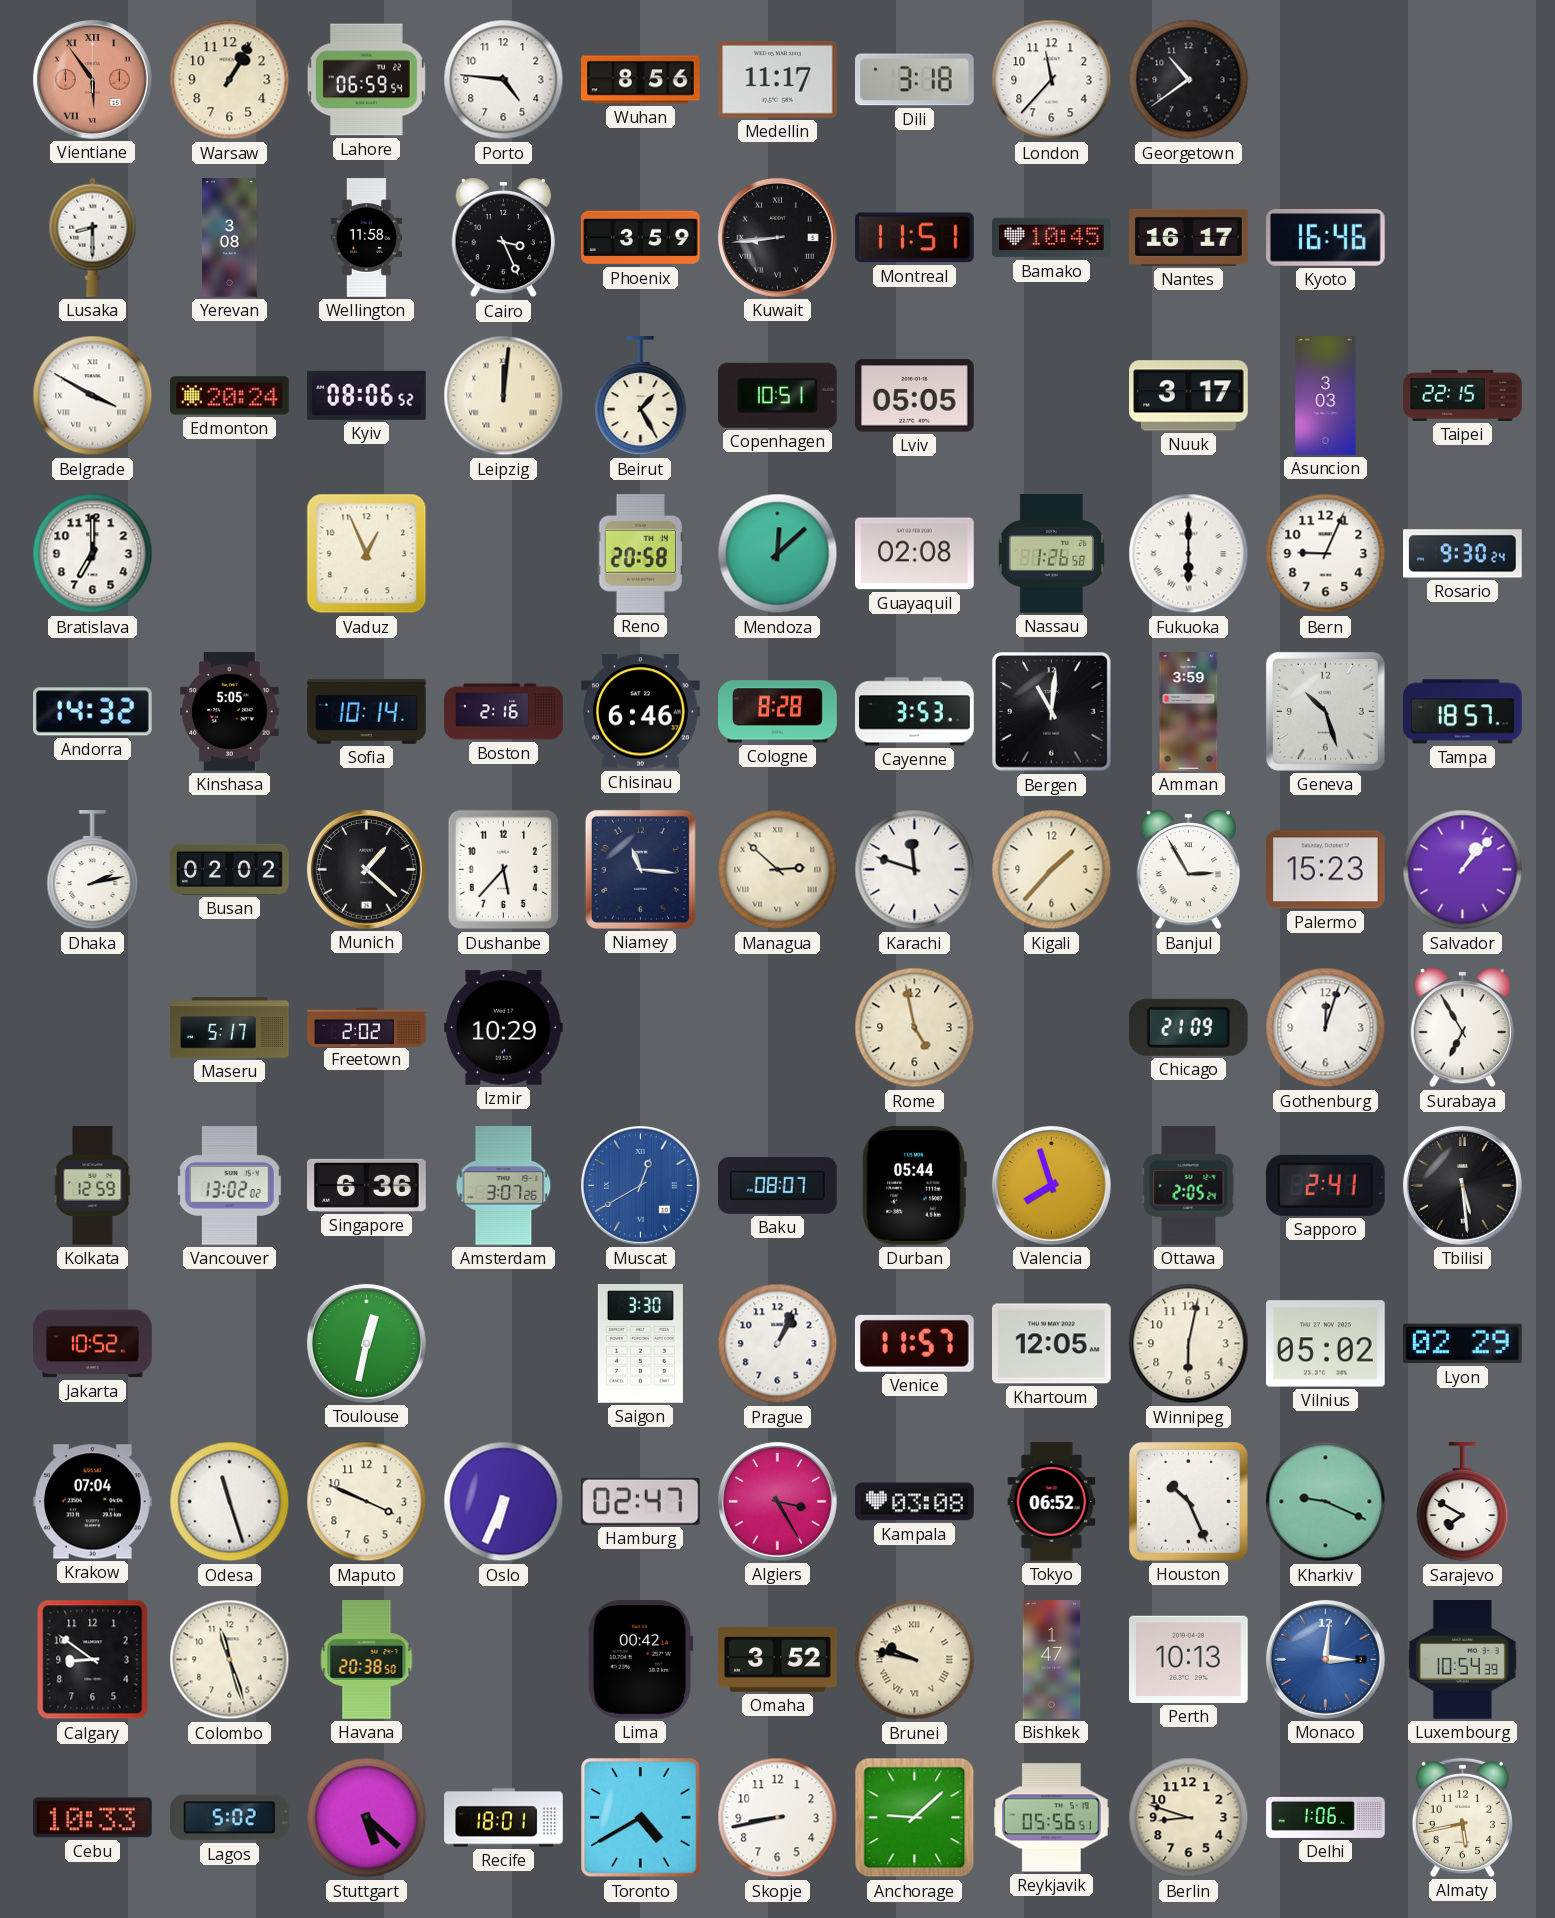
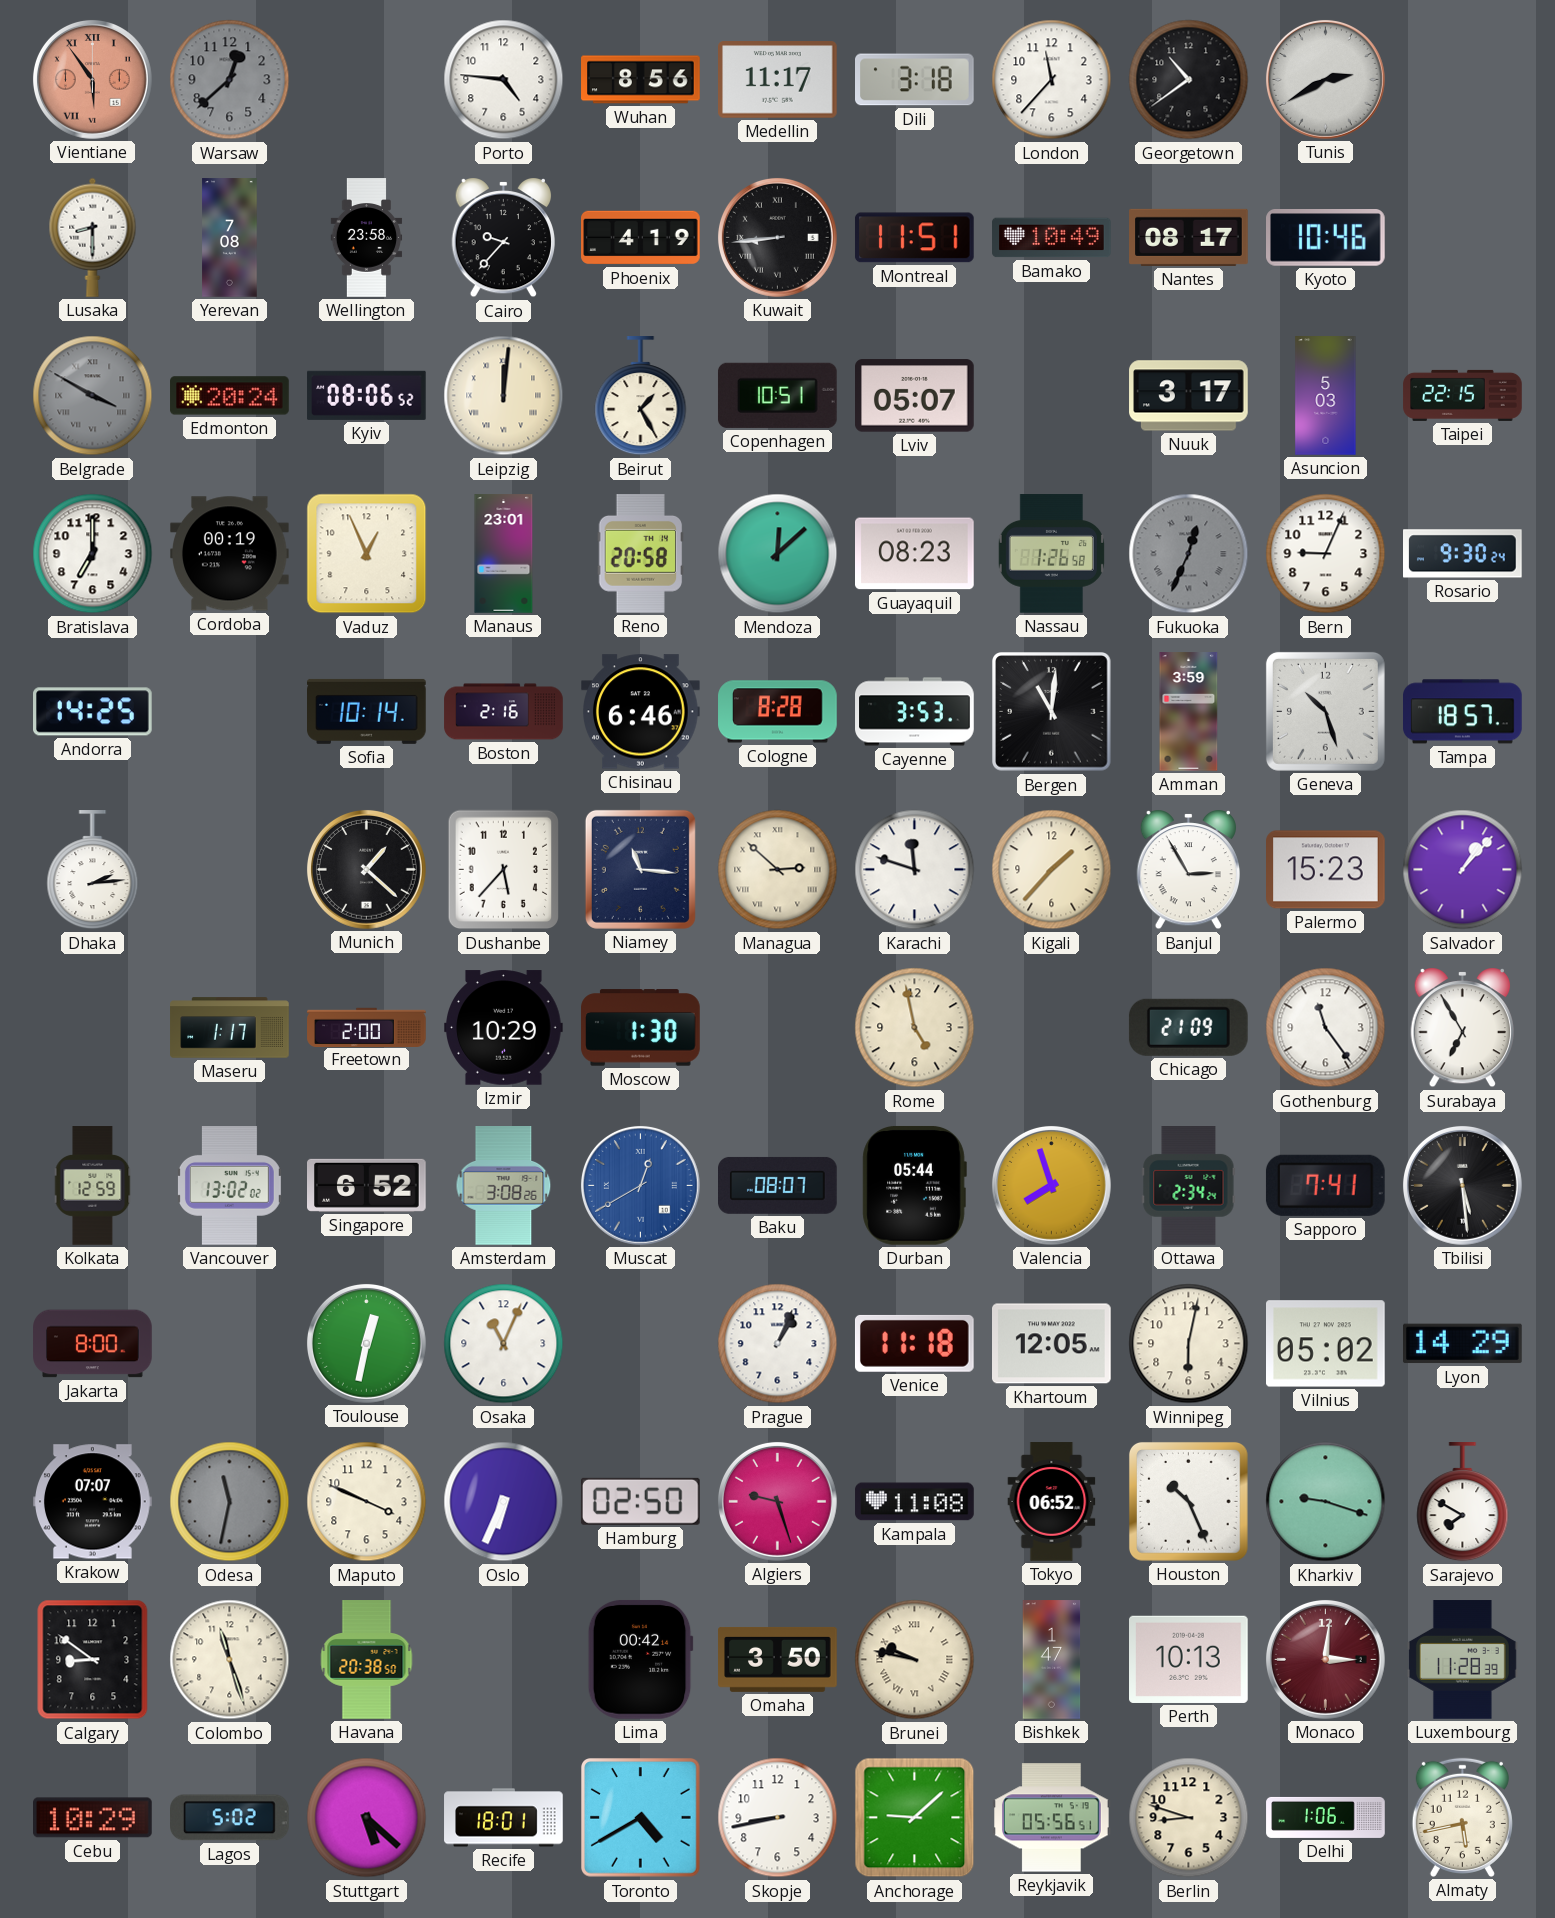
Warsaw: 1:05 -> 12:38 (230, 80)
Warsaw dial: cream -> grey (230, 80)
Lahore: 06:59 -> none (366, 80)
Tunis: none -> 2:40 (1325, 79)
Yerevan: 3:08 -> 7:08 (230, 238)
Wellington: 11:58 -> 23:58 (367, 238)
Cairo: 3:26 -> 9:37 (503, 238)
Phoenix: 3:59 -> 4:19 (641, 238)
Bamako: 10:45 -> 10:49 (1052, 238)
Nantes: 16:17 -> 08:17 (1189, 237)
Kyoto: 16:46 -> 10:46 (1326, 238)
Belgrade dial: white -> grey (93, 396)
Lviv: 05:05 -> 05:07 (915, 396)
Asuncion: 3:03 -> 5:03 (1326, 396)
Cordoba: none -> 00:19 (230, 554)
Manaus: none -> 23:01 (504, 554)
Guayaquil: 02:08 -> 08:23 (915, 554)
Fukuoka: 6:00 -> 12:34 (1189, 554)
Fukuoka dial: white -> grey (1189, 554)
Andorra: 14:32 -> 14:25 (93, 712)
Kinshasa: 5:05 -> none (230, 712)
Dhaka: 2:13 -> 2:14 (93, 870)
Busan: 02:02 -> none (230, 869)
Maseru: 5:17 -> 1:17 (230, 1028)
Freetown: 2:02 -> 2:00 (367, 1027)
Moscow: none -> 1:30 (641, 1028)
Gothenburg: 12:03 -> 11:24 (1326, 1028)
Singapore: 6:36 -> 6:52 (367, 1185)
Amsterdam: 3:07 -> 3:08 (504, 1186)
Ottawa: 2:05 -> 2:34 (1189, 1186)
Sapporo: 2:41 -> 7:41 (1325, 1185)
Jakarta: 10:52 -> 8:00 (93, 1344)
Osaka: none -> 11:04 (504, 1344)
Saigon: 3:30 -> none (640, 1344)
Venice: 11:57 -> 11:18 (914, 1343)
Lyon: 02:29 -> 14:29 (1463, 1344)
Krakow: 07:04 -> 07:07 (93, 1502)
Odesa: 11:27 -> 11:32 (230, 1502)
Odesa dial: white -> grey (230, 1502)
Hamburg: 02:47 -> 02:50 (640, 1501)
Algiers: 3:25 -> 9:27 (777, 1501)
Kampala: 03:08 -> 11:08 (915, 1502)
Kharkiv: 9:19 -> 9:18 (1326, 1502)
Omaha: 3:52 -> 3:50 (778, 1659)
Monaco dial: blue -> burgundy (1325, 1659)
Luxembourg: 10:54 -> 11:28 (1462, 1660)
Cebu: 10:33 -> 10:29 (93, 1818)
